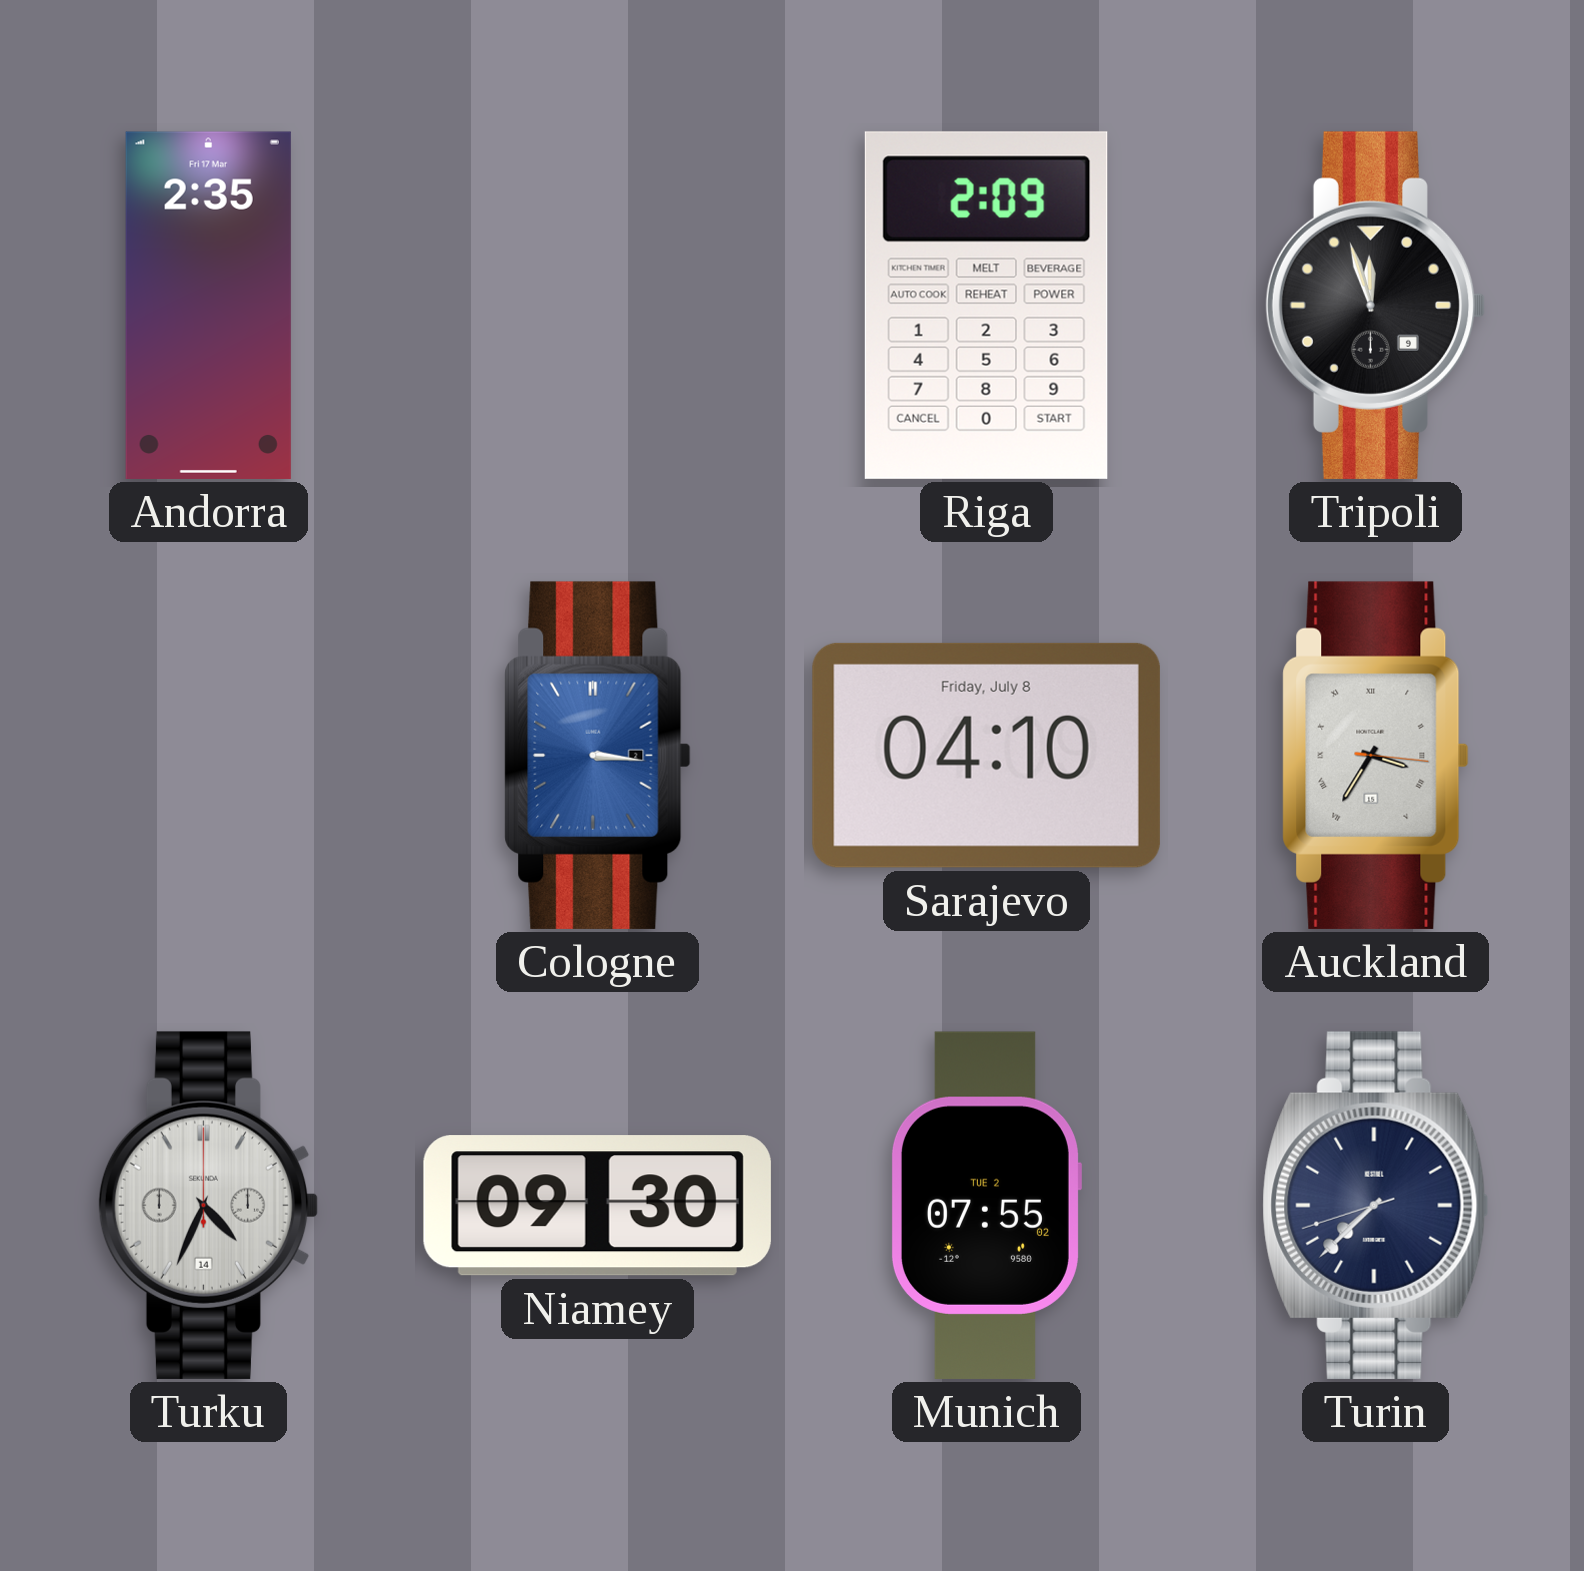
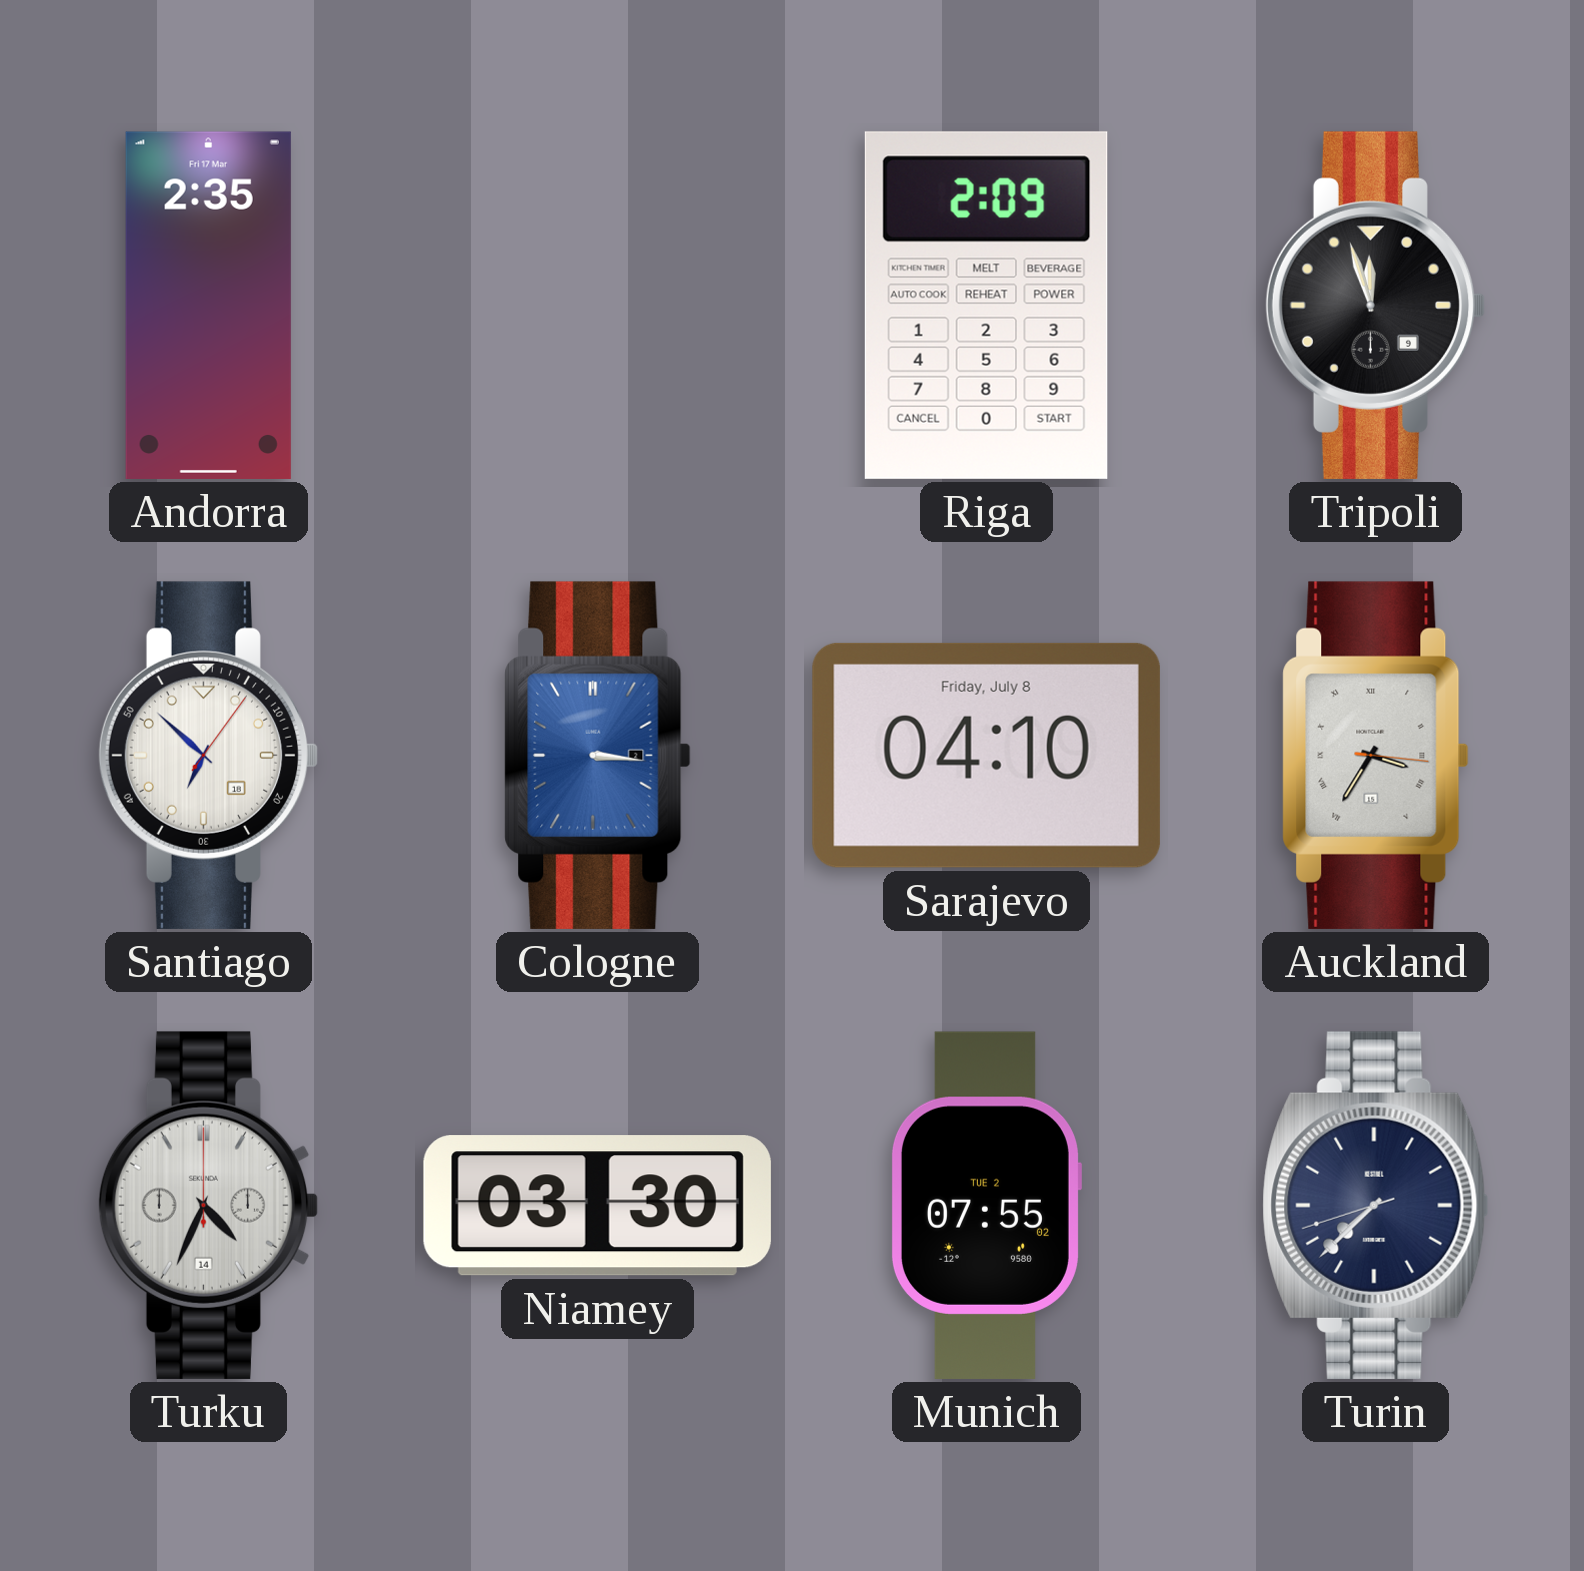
Santiago: none -> 6:52 (209, 755)
Niamey: 09:30 -> 03:30 (597, 1206)
